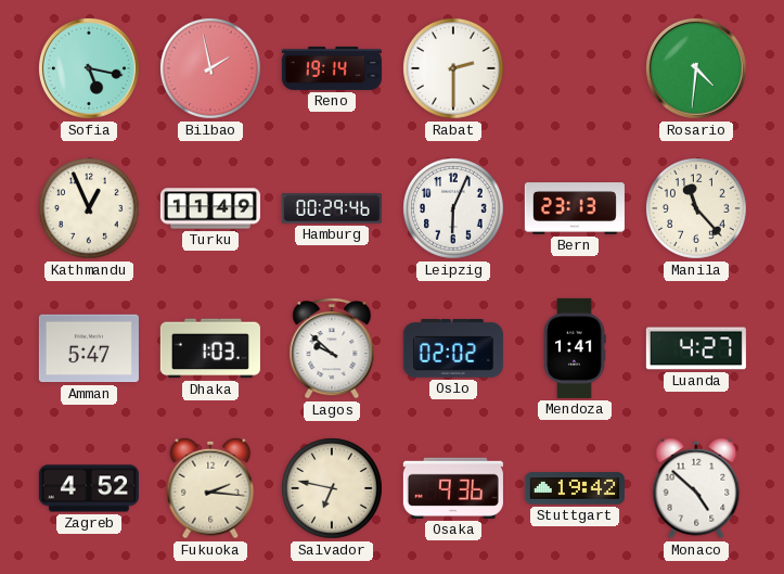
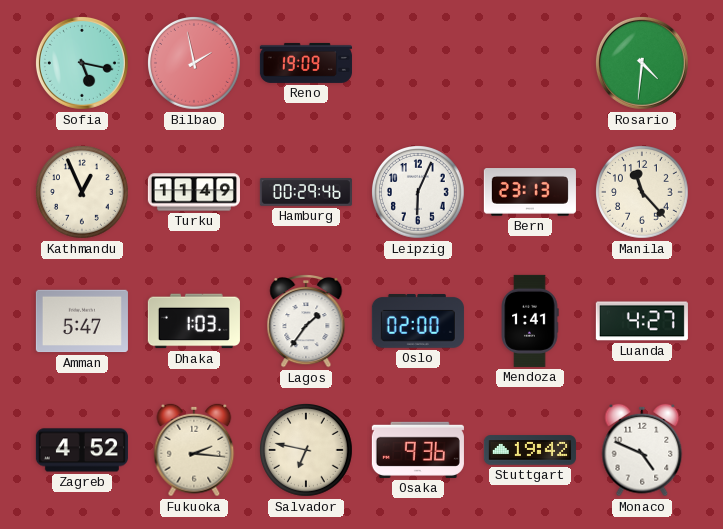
Reno: 19:14 -> 19:09 (306, 63)
Rabat: 2:30 -> none (454, 69)
Lagos: 9:52 -> 1:36 (306, 322)
Oslo: 02:02 -> 02:00 (418, 322)
Monaco: 4:52 -> 4:49 (642, 450)
